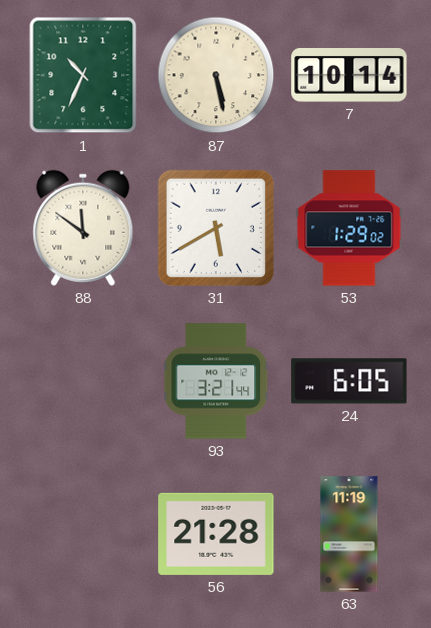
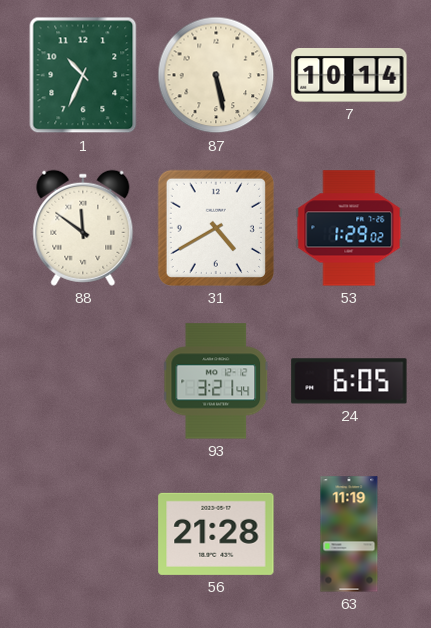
31: 5:40 -> 4:40 (216, 228)
